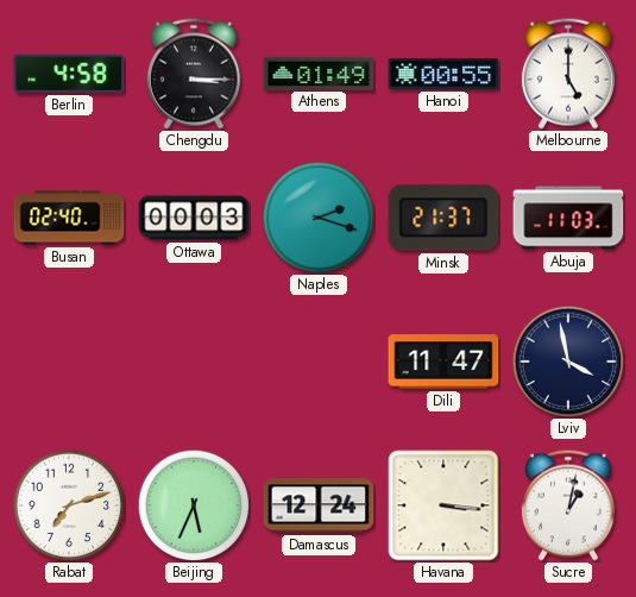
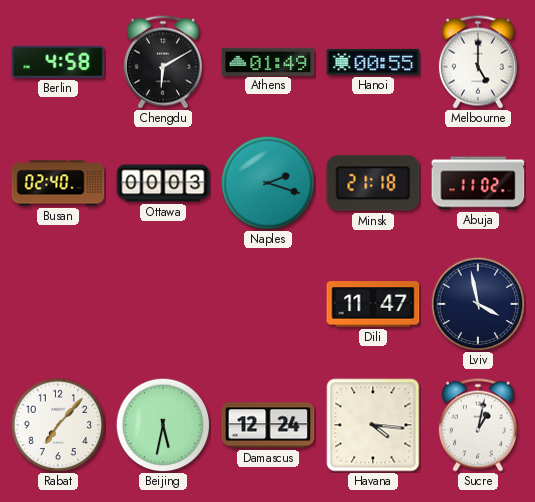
Chengdu: 3:15 -> 6:10 (163, 62)
Minsk: 21:37 -> 21:18 (373, 183)
Abuja: 11:03 -> 11:02 (478, 183)
Rabat: 7:12 -> 7:07 (58, 425)
Beijing: 5:34 -> 5:32 (163, 425)
Havana: 3:16 -> 4:16 (373, 425)
